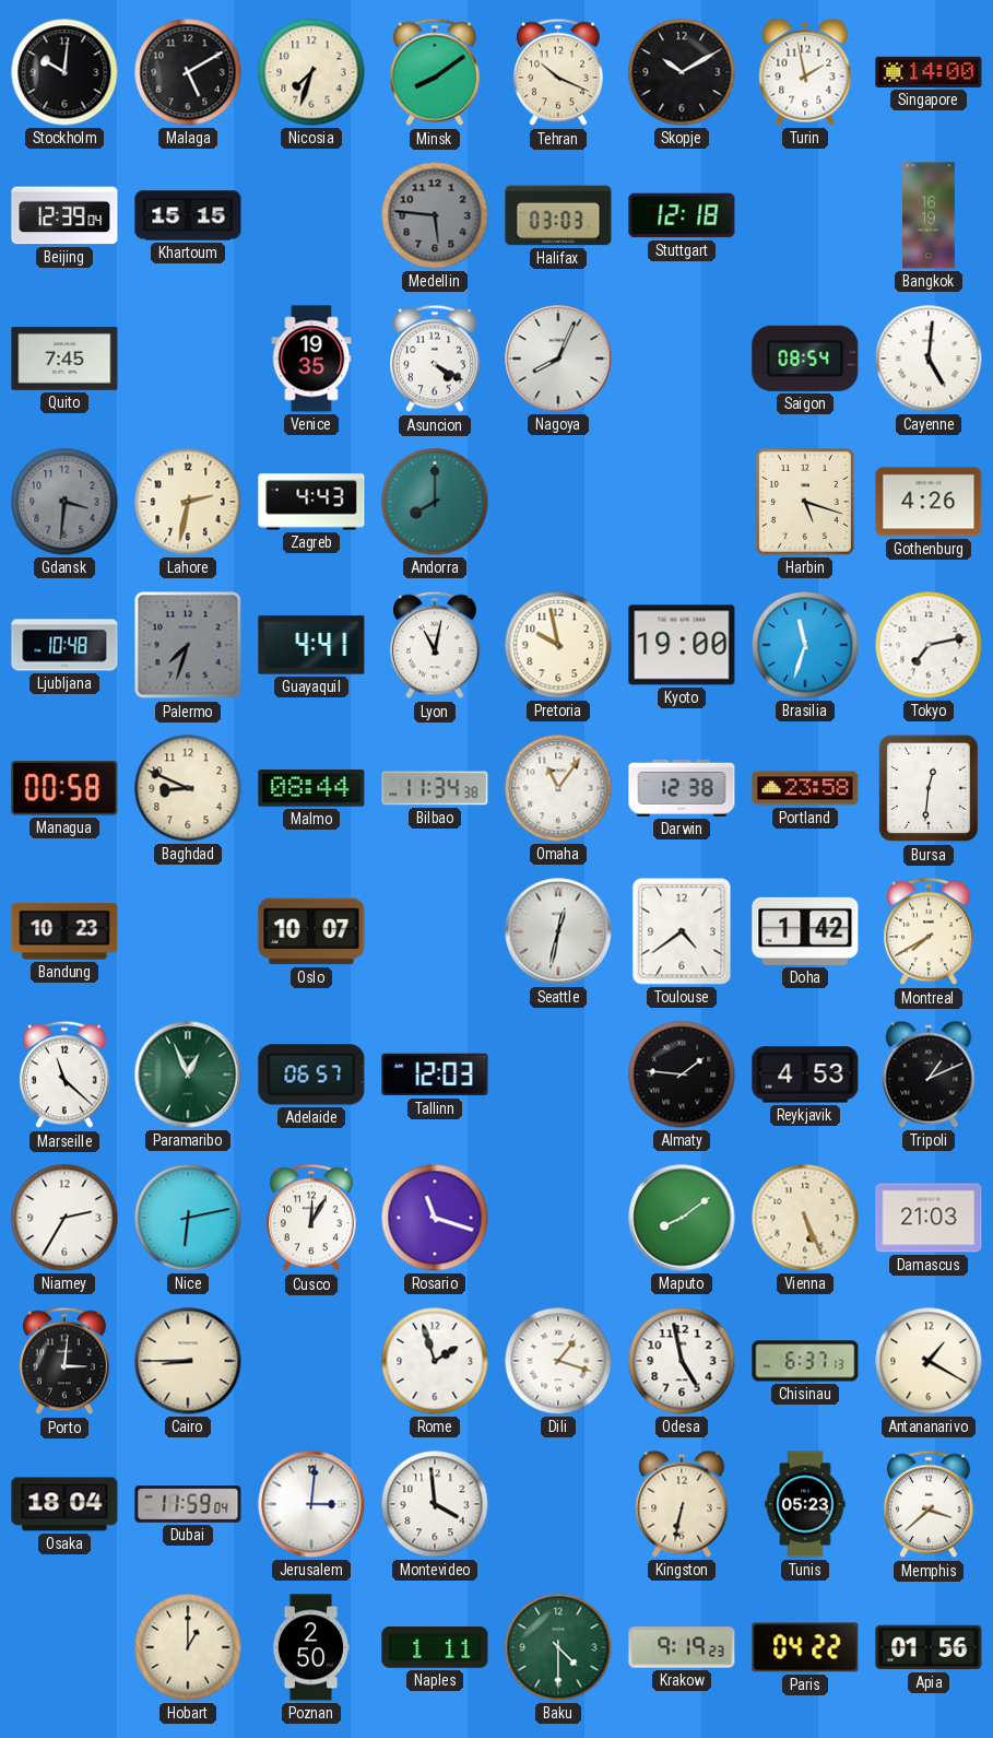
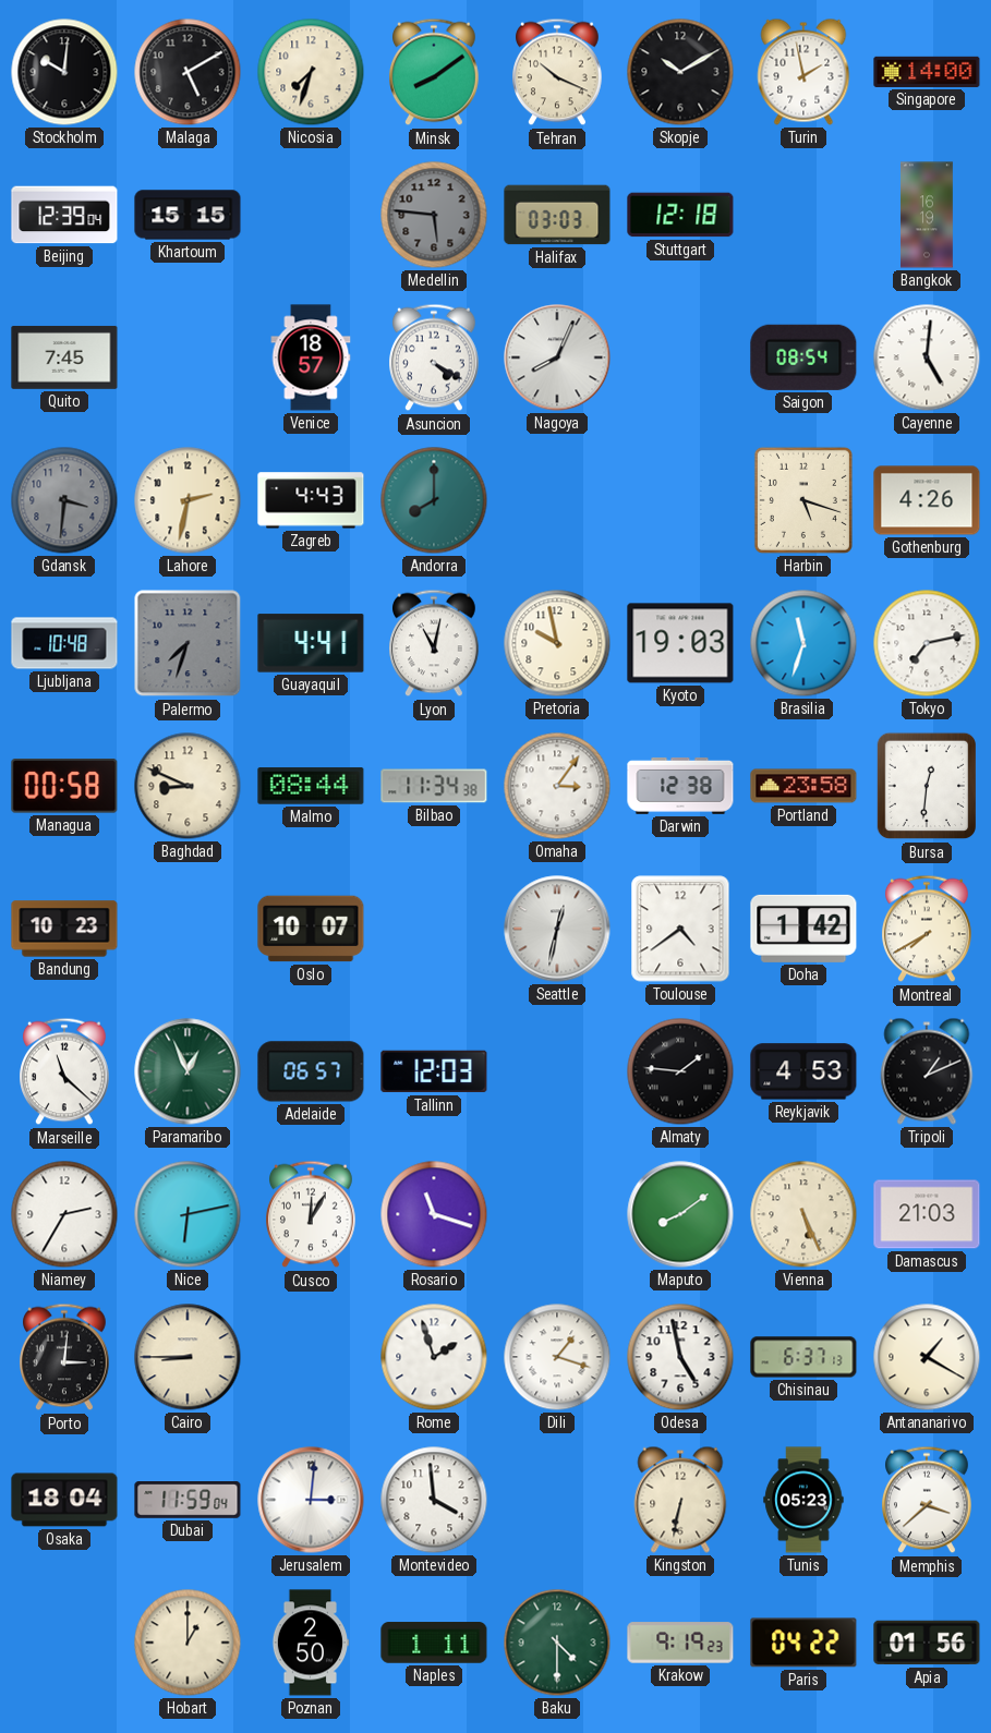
Venice: 19:35 -> 18:57 (311, 357)
Kyoto: 19:00 -> 19:03 (680, 643)
Omaha: 11:06 -> 3:06 (557, 786)
